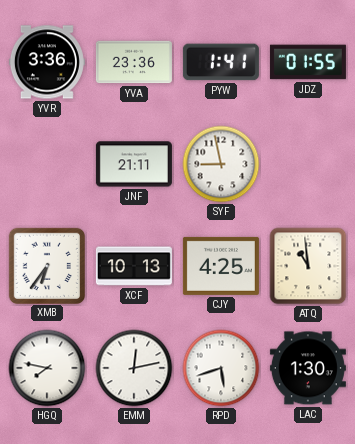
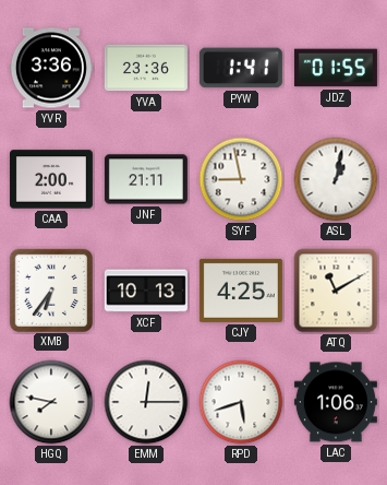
CAA: none -> 2:00 (51, 179)
ASL: none -> 1:02 (336, 179)
ATQ: 10:59 -> 11:10 (336, 291)
EMM: 12:13 -> 12:15 (146, 402)
LAC: 1:30 -> 1:06 (336, 402)
